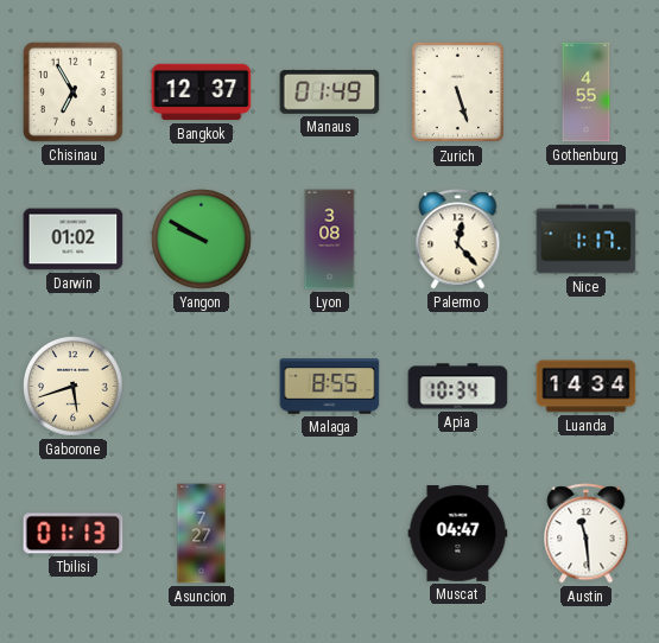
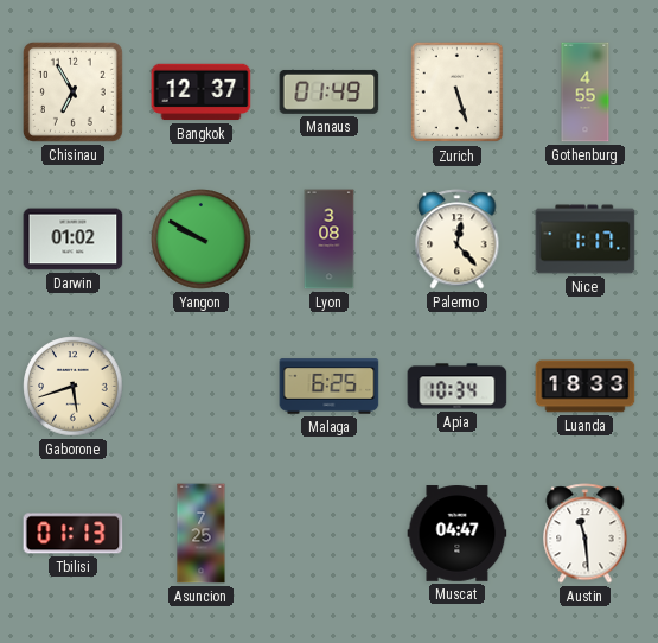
Malaga: 8:55 -> 6:25 (330, 387)
Luanda: 14:34 -> 18:33 (586, 387)
Asuncion: 7:27 -> 7:25 (202, 534)
